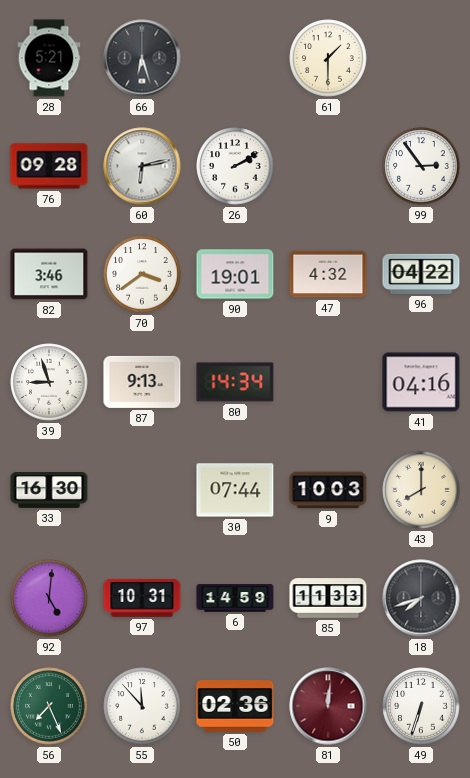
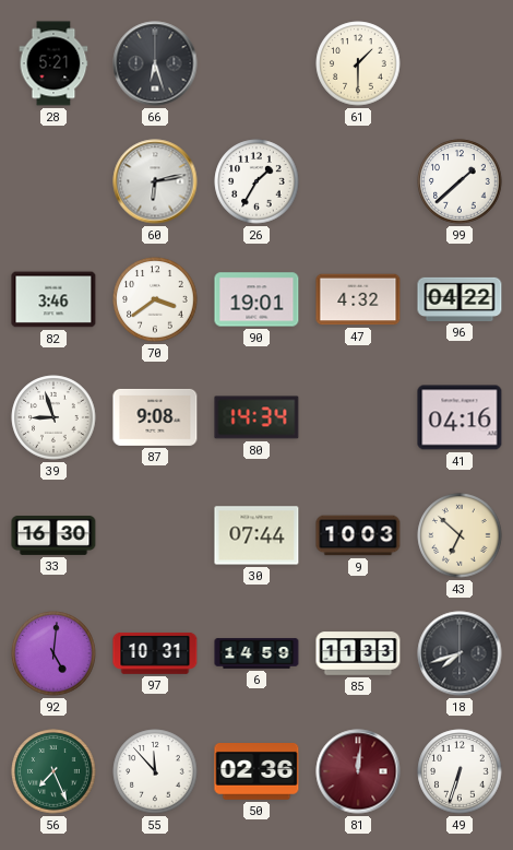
76: 09:28 -> none (49, 166)
26: 2:10 -> 1:35 (256, 181)
99: 2:54 -> 1:38 (460, 181)
87: 9:13 -> 9:08 (155, 417)
43: 8:00 -> 6:52 (460, 535)
